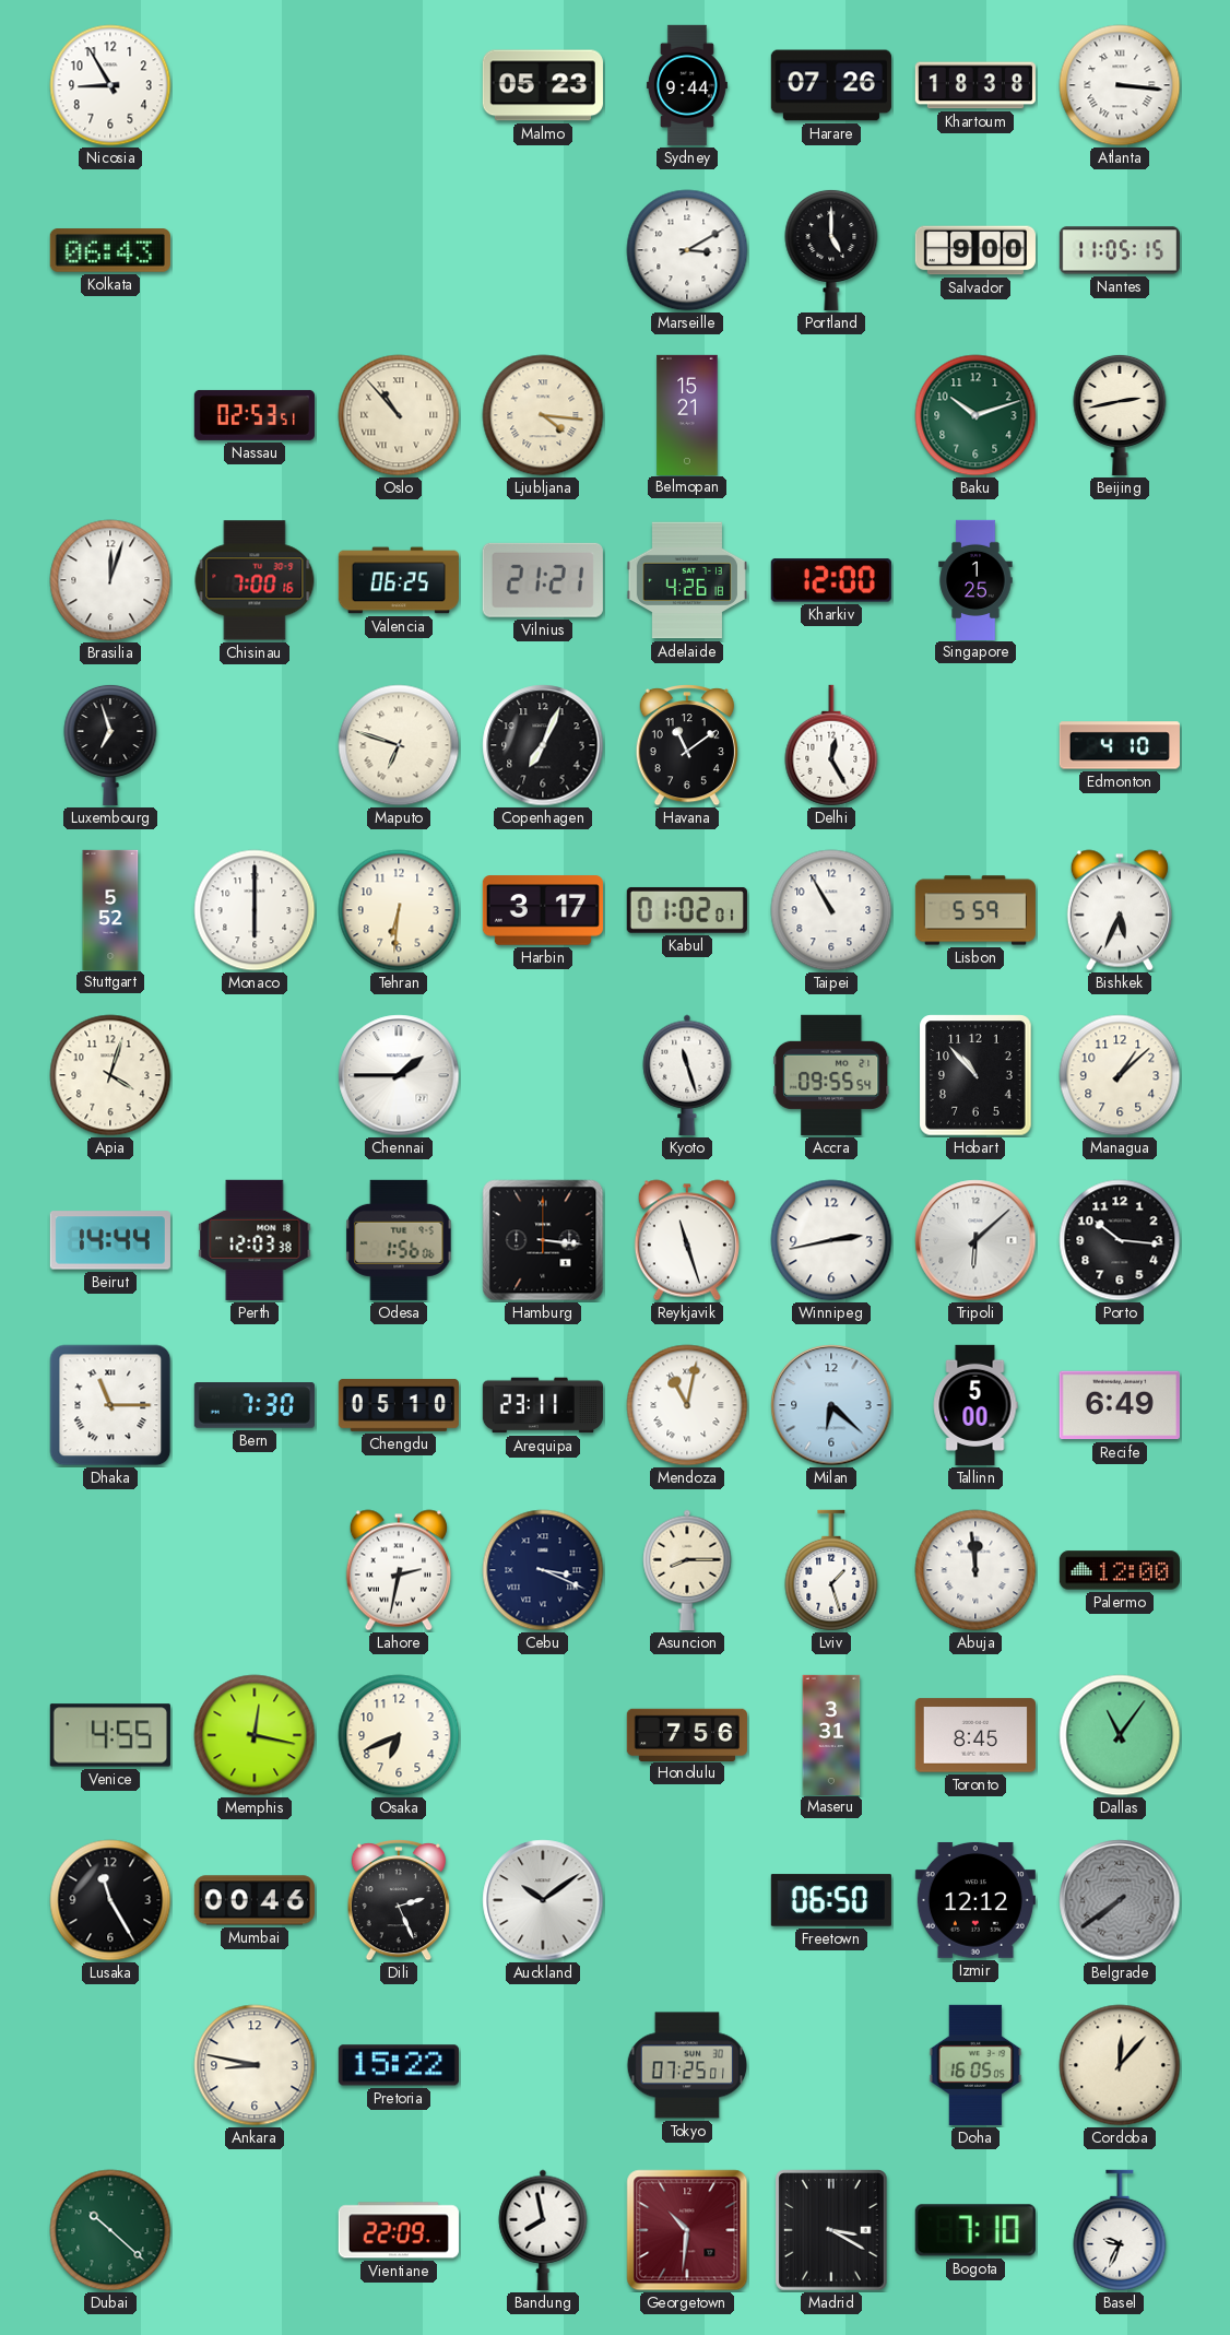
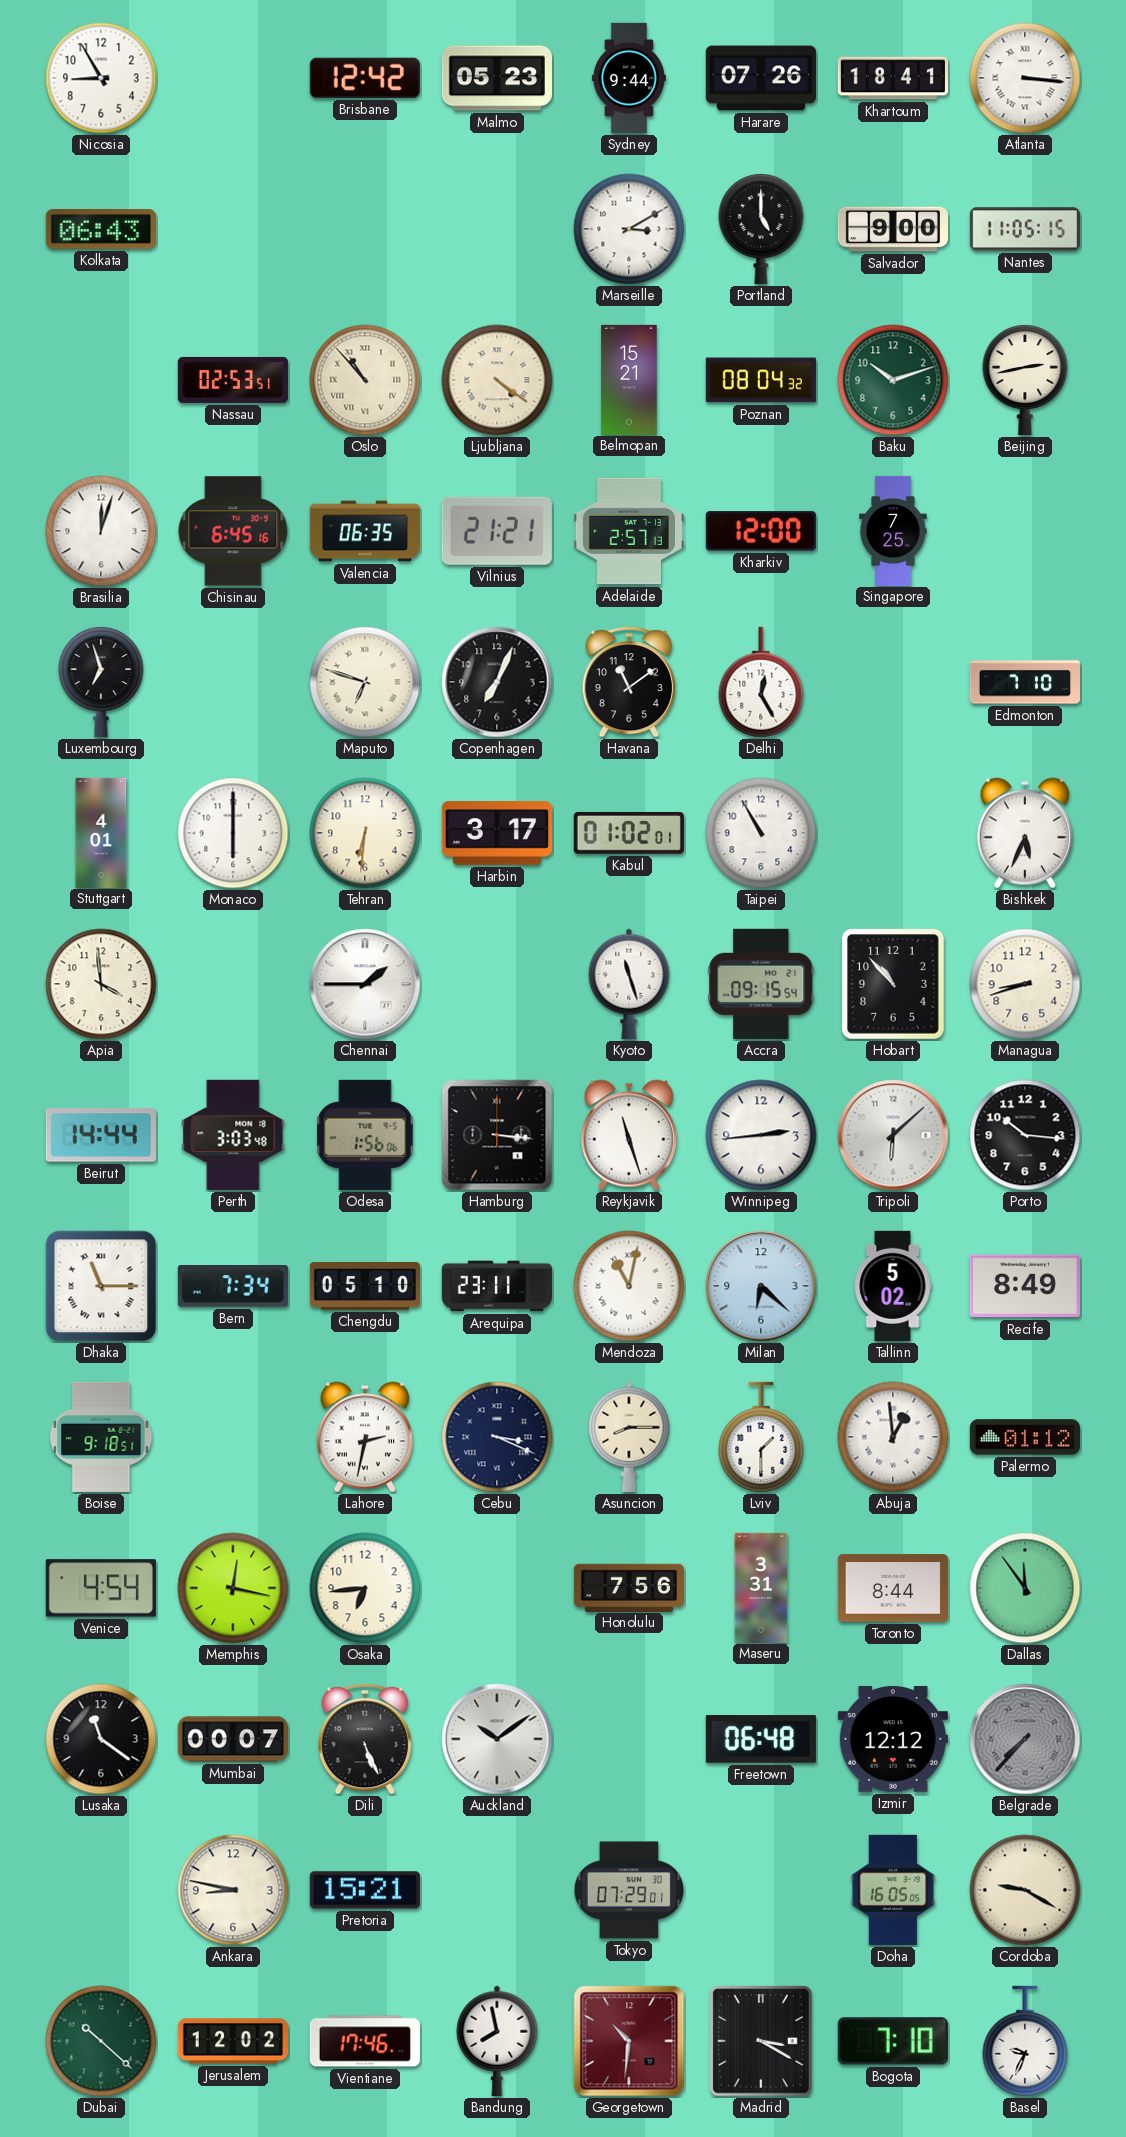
Brisbane: none -> 12:42 (365, 78)
Khartoum: 18:38 -> 18:41 (893, 78)
Ljubljana: 4:16 -> 4:21 (497, 380)
Poznan: none -> 08:04 (761, 380)
Chisinau: 7:00 -> 6:45 (233, 531)
Valencia: 06:25 -> 06:35 (365, 531)
Adelaide: 4:26 -> 2:57 (629, 531)
Singapore: 1:25 -> 7:25 (893, 530)
Edmonton: 4:10 -> 7:10 (1025, 682)
Stuttgart: 5:52 -> 4:01 (101, 832)
Lisbon: 5:59 -> none (975, 910)
Apia: 4:03 -> 3:59 (101, 984)
Accra: 09:55 -> 09:15 (761, 984)
Managua: 1:08 -> 8:42 (1025, 984)
Perth: 12:03 -> 3:03 (233, 1135)
Winnipeg: 2:43 -> 2:44 (761, 1135)
Bern: 7:30 -> 7:34 (233, 1286)
Tallinn: 5:00 -> 5:02 (893, 1286)
Recife: 6:49 -> 8:49 (1025, 1286)
Boise: none -> 9:18 (101, 1437)
Lviv: 1:27 -> 1:30 (761, 1437)
Abuja: 11:59 -> 12:59 (893, 1437)
Palermo: 12:00 -> 01:12 (1025, 1437)
Venice: 4:55 -> 4:54 (101, 1588)
Osaka: 6:41 -> 6:44 (365, 1588)
Toronto: 8:45 -> 8:44 (893, 1588)
Dallas: 11:06 -> 11:54 (1025, 1588)
Lusaka: 11:25 -> 11:21 (101, 1739)
Mumbai: 00:46 -> 00:07 (233, 1739)
Dili: 2:26 -> 5:26 (365, 1740)
Freetown: 06:50 -> 06:48 (761, 1739)
Belgrade: 7:39 -> 7:37 (1025, 1739)
Pretoria: 15:22 -> 15:21 (365, 1890)
Tokyo: 07:25 -> 07:29 (629, 1890)
Cordoba: 12:07 -> 9:20 (1025, 1890)
Jerusalem: none -> 12:02 (232, 2041)
Vientiane: 22:09 -> 17:46 (365, 2041)
